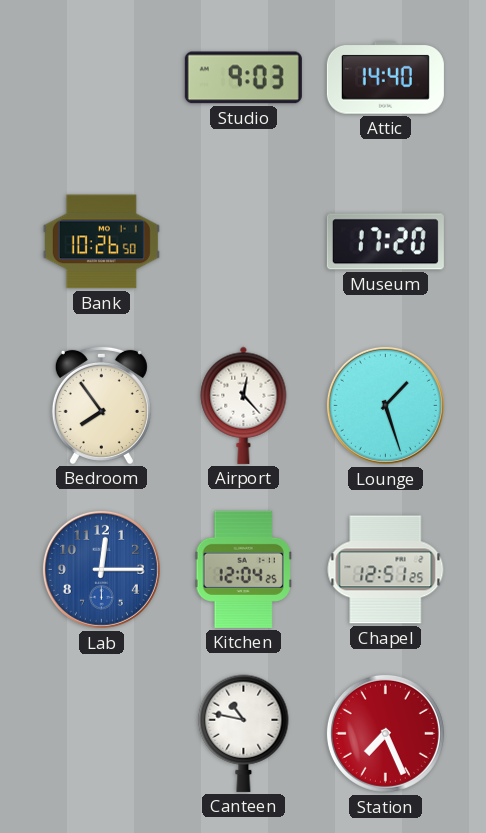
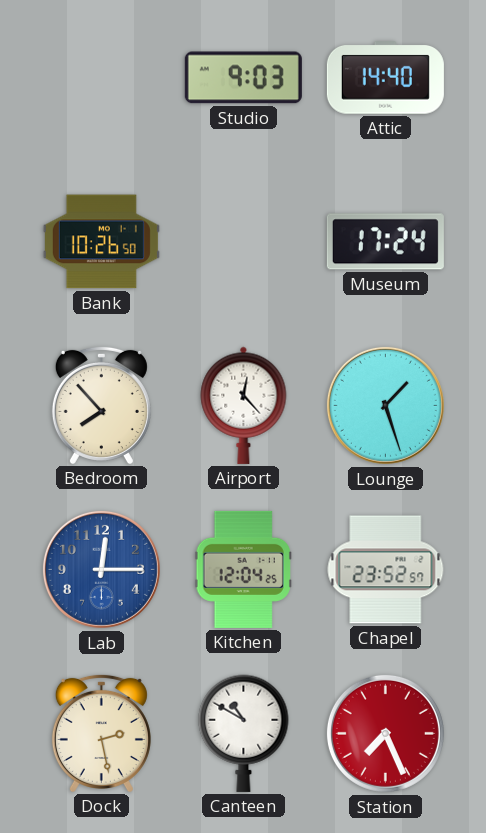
Museum: 17:20 -> 17:24 (385, 242)
Bedroom: 7:54 -> 7:53 (101, 405)
Chapel: 12:51 -> 23:52 (386, 570)
Dock: none -> 2:28 (101, 733)
Canteen: 10:47 -> 10:50 (244, 733)
